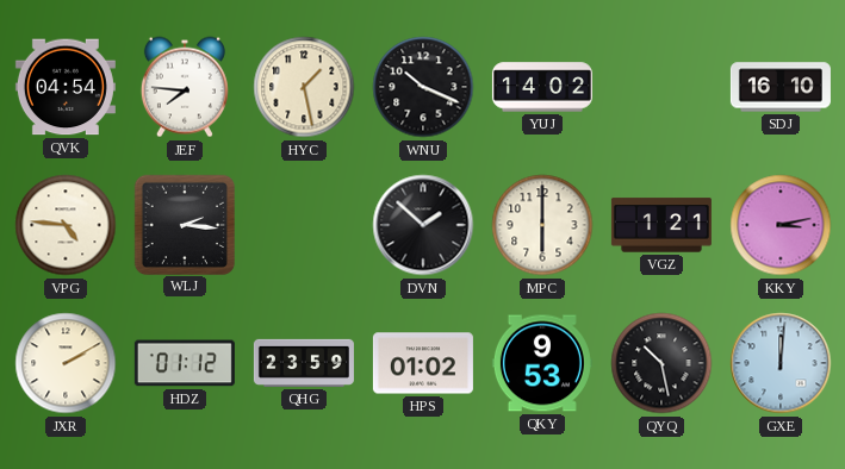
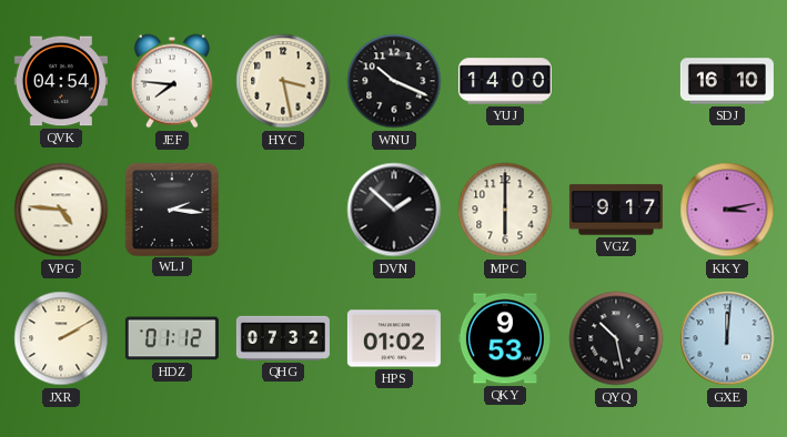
HYC: 1:28 -> 3:28 (283, 81)
YUJ: 14:02 -> 14:00 (505, 81)
VGZ: 1:21 -> 9:17 (616, 210)
QHG: 23:59 -> 07:32 (283, 338)
